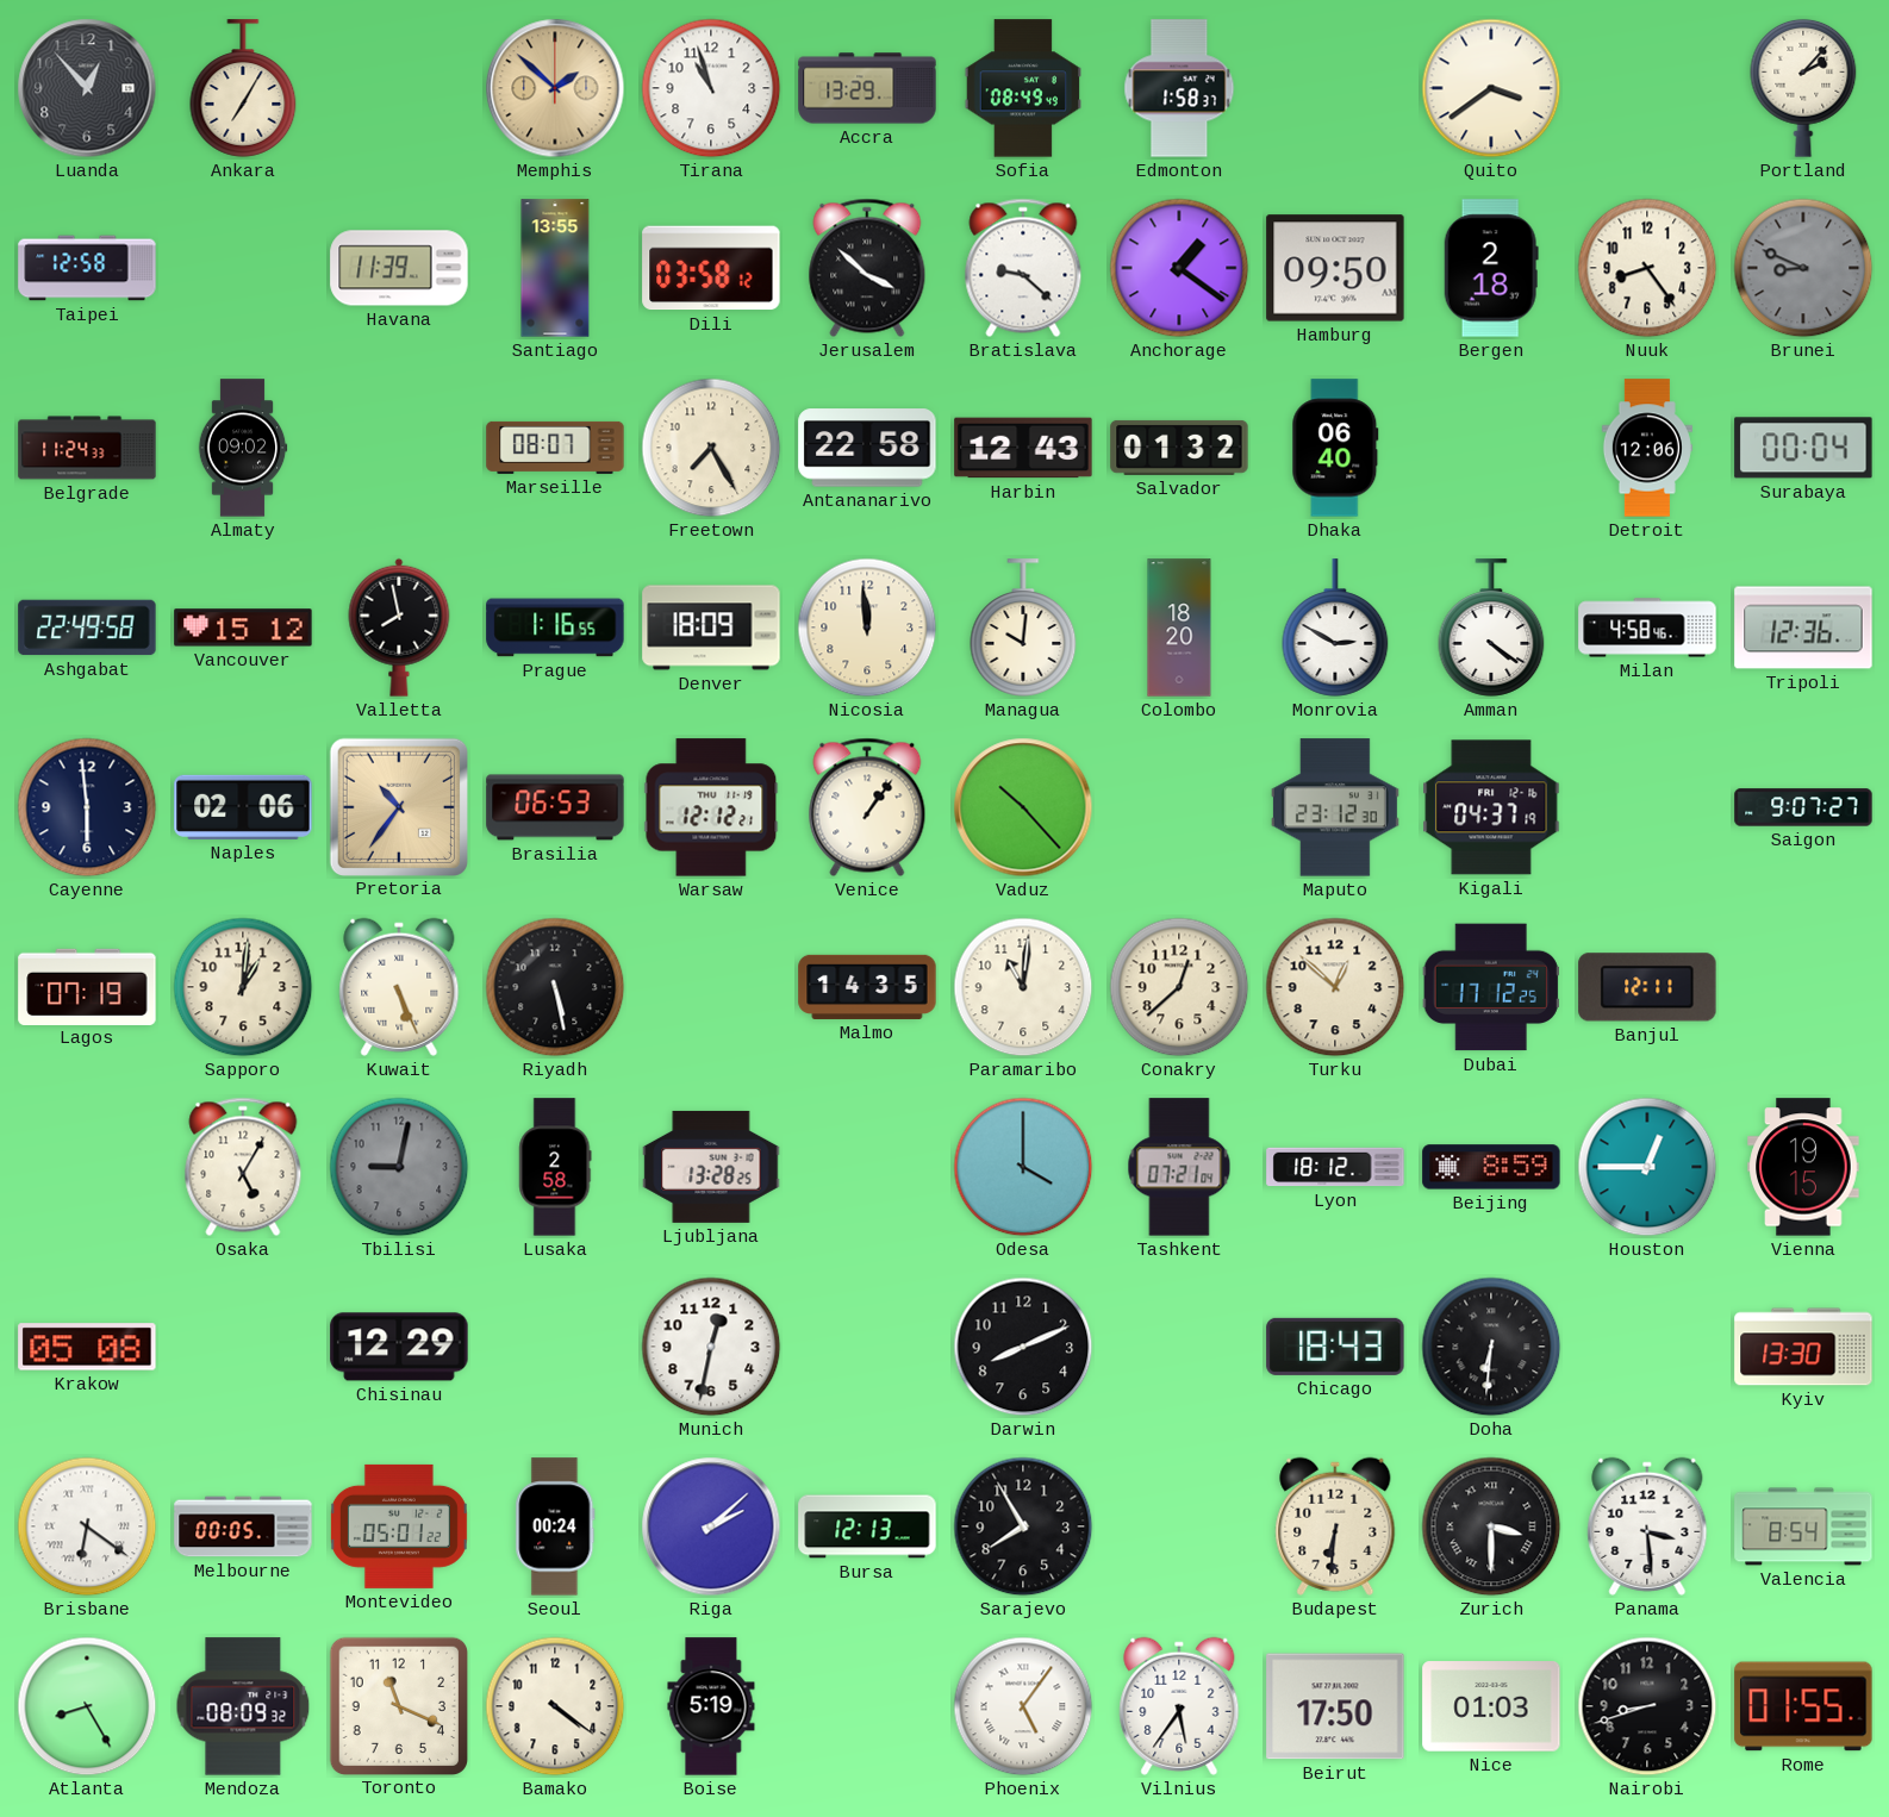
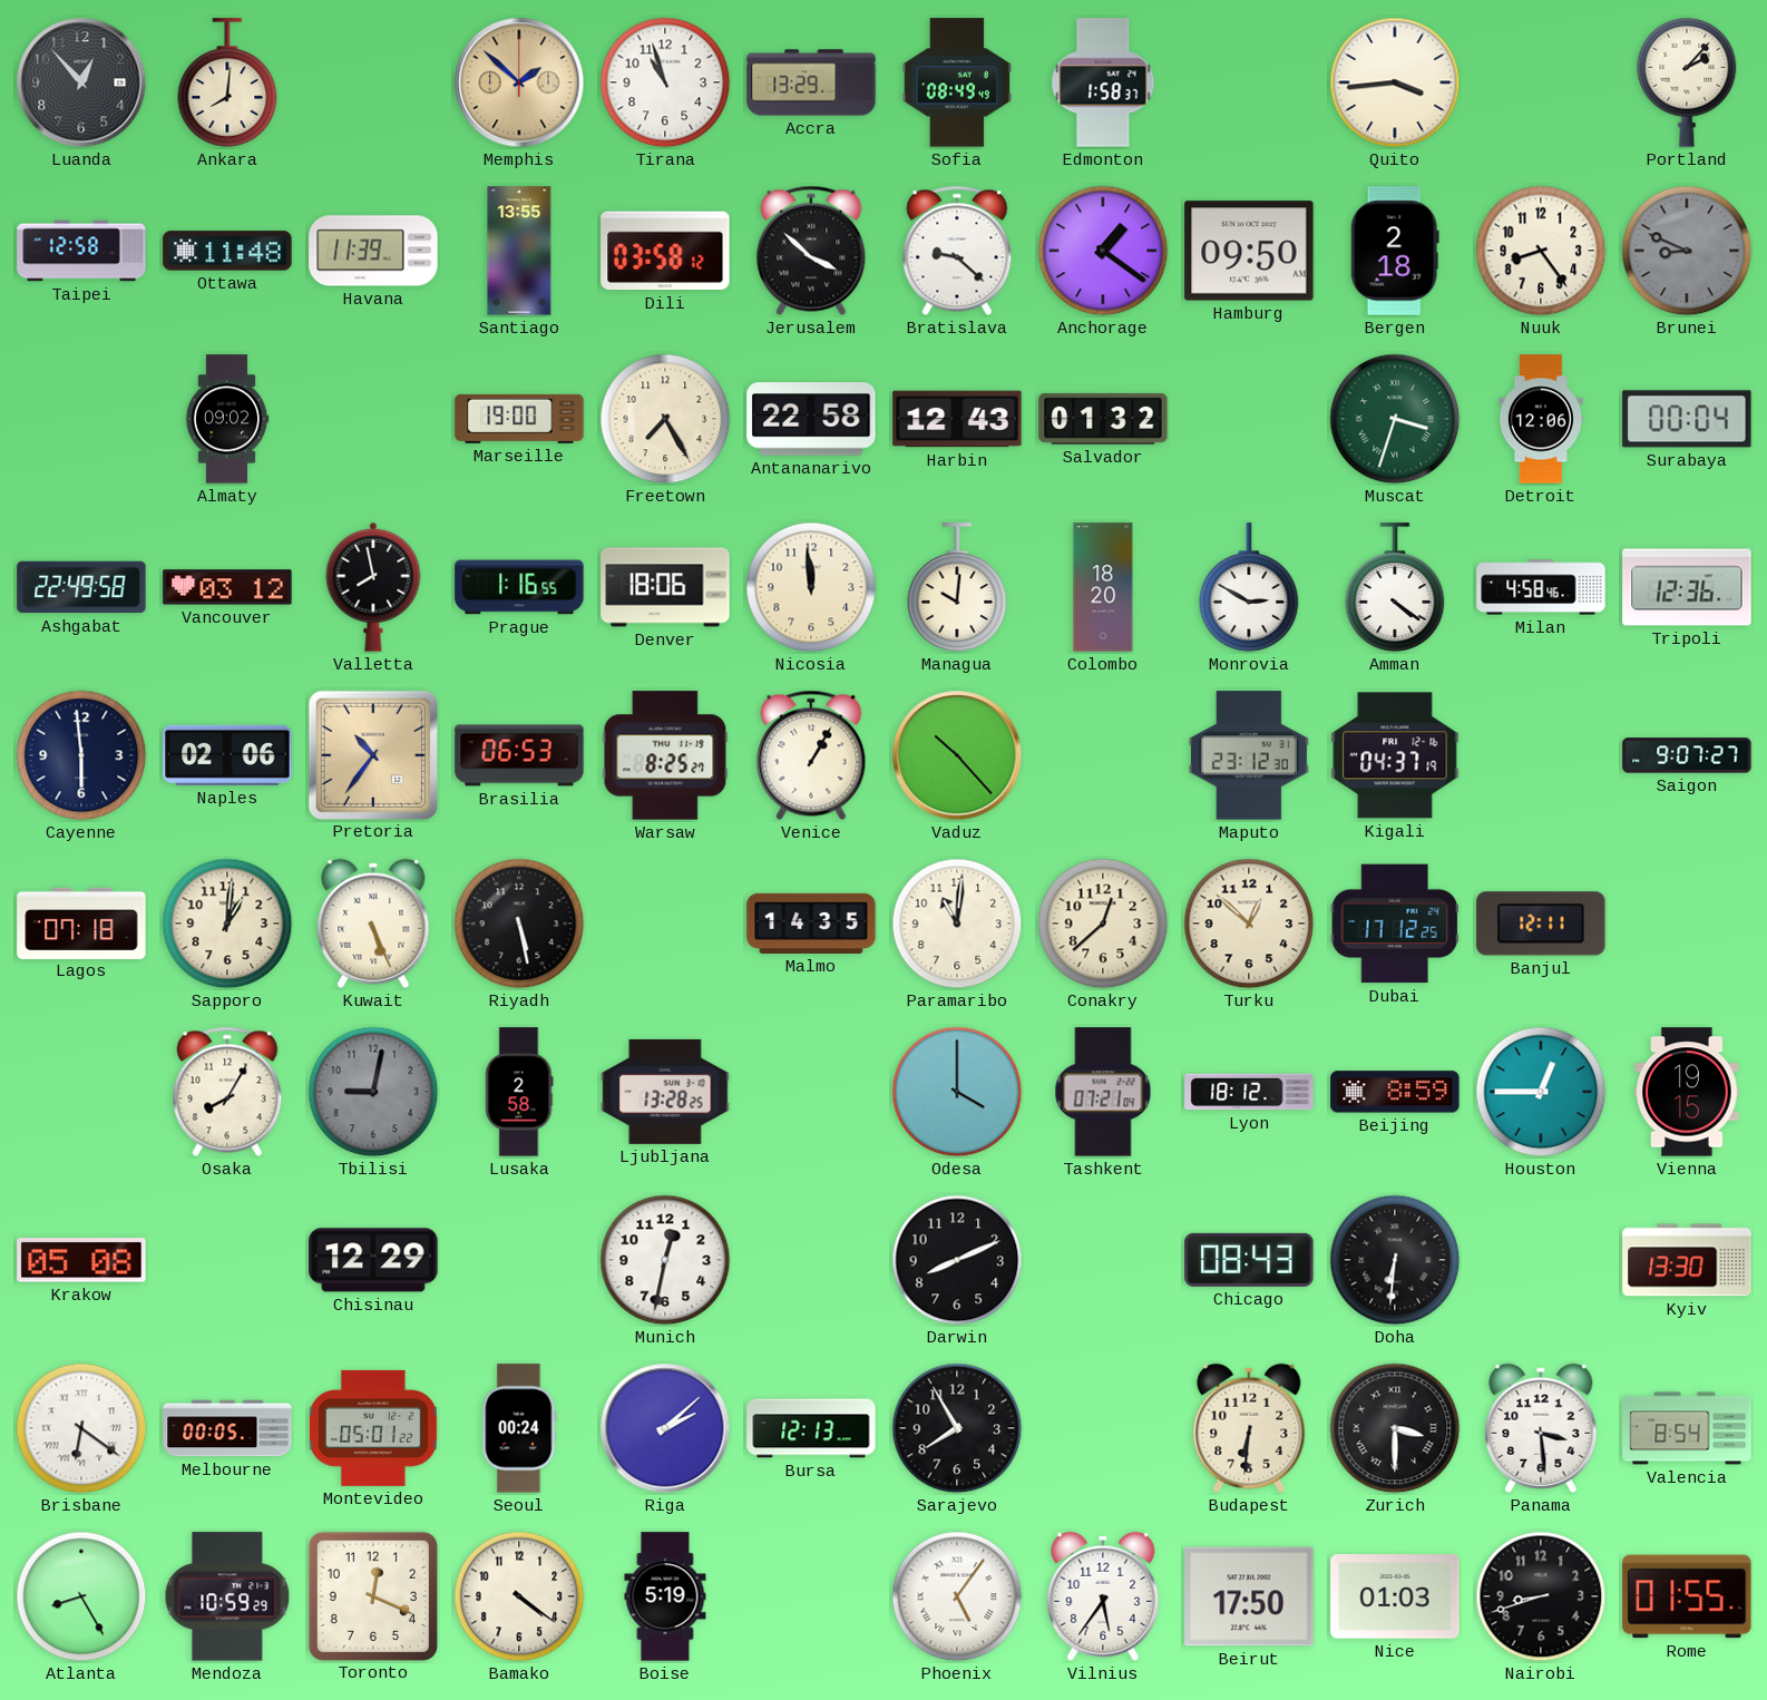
Ankara: 7:05 -> 8:01 (227, 82)
Quito: 3:39 -> 3:44 (1395, 82)
Ottawa: none -> 11:48 (227, 251)
Belgrade: 11:24 -> none (87, 448)
Marseille: 08:07 -> 19:00 (519, 419)
Dhaka: 06:40 -> none (1335, 448)
Muscat: none -> 3:33 (1395, 419)
Vancouver: 15:12 -> 03:12 (227, 587)
Denver: 18:09 -> 18:06 (665, 587)
Warsaw: 12:12 -> 8:25 (665, 755)
Venice: 1:06 -> 1:05 (811, 755)
Lagos: 07:19 -> 07:18 (81, 922)
Osaka: 5:05 -> 8:05 (227, 1092)
Chicago: 18:43 -> 08:43 (1249, 1260)
Mendoza: 08:09 -> 10:59 (227, 1596)
Toronto: 11:19 -> 12:19 (372, 1595)
